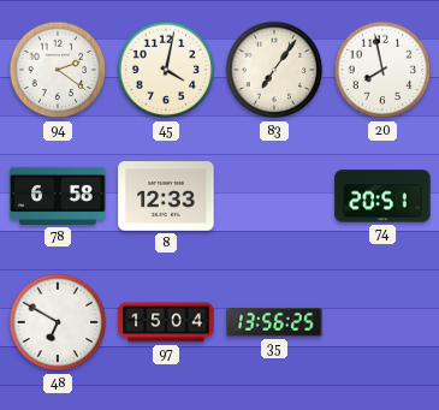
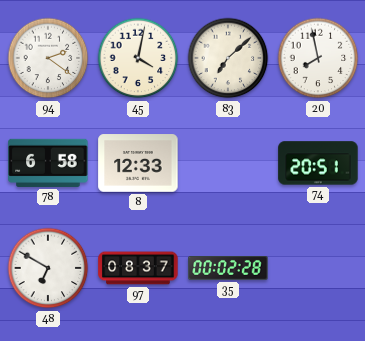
83: 7:06 -> 7:08 (228, 58)
97: 15:04 -> 08:37 (138, 268)
35: 13:56 -> 00:02 (228, 269)
